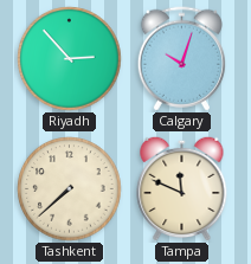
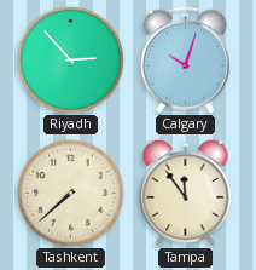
Tampa: 11:49 -> 11:54 (186, 193)
